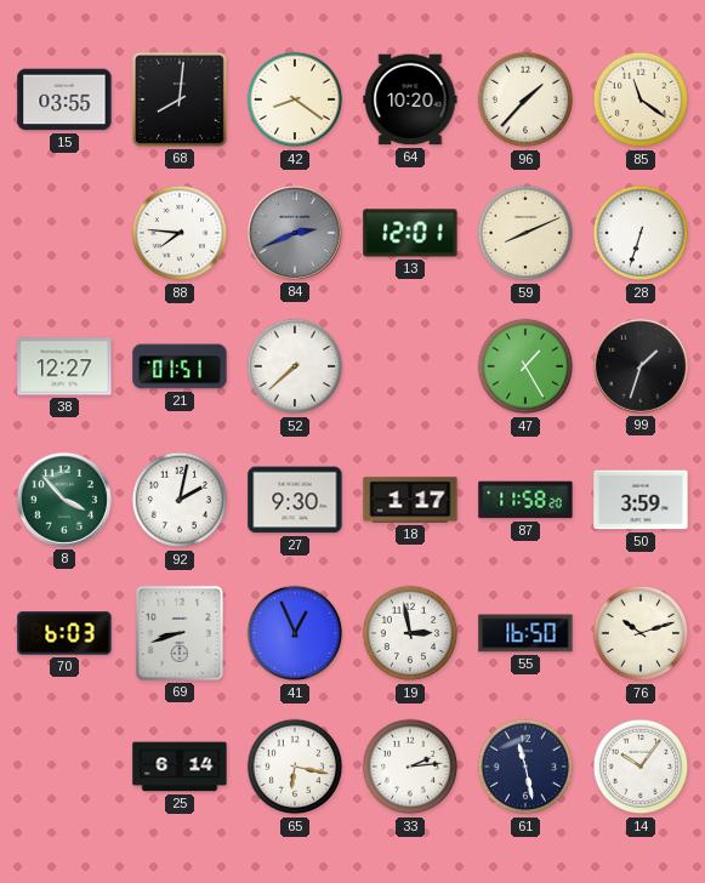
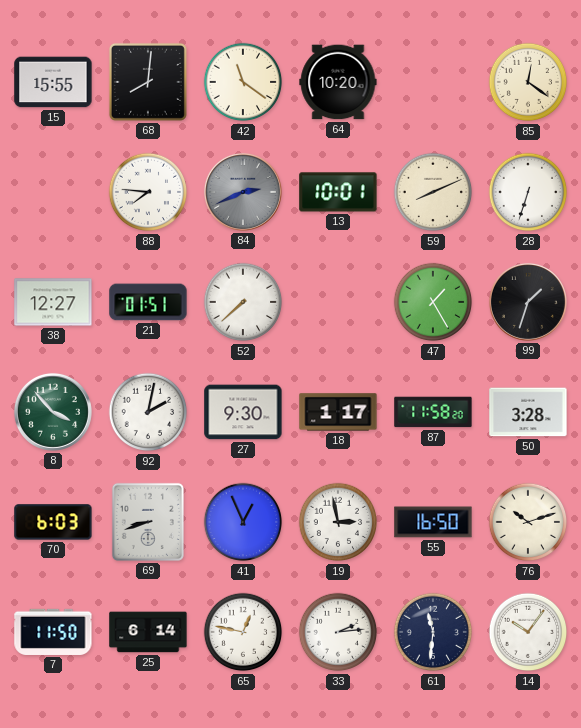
15: 03:55 -> 15:55 (53, 82)
42: 8:21 -> 11:21 (243, 82)
96: 1:37 -> none (525, 99)
85: 11:21 -> 12:21 (528, 82)
13: 12:01 -> 10:01 (338, 192)
50: 3:59 -> 3:28 (528, 412)
7: none -> 11:50 (53, 632)
65: 6:17 -> 12:47 (243, 632)
61: 11:28 -> 11:31 (433, 632)
